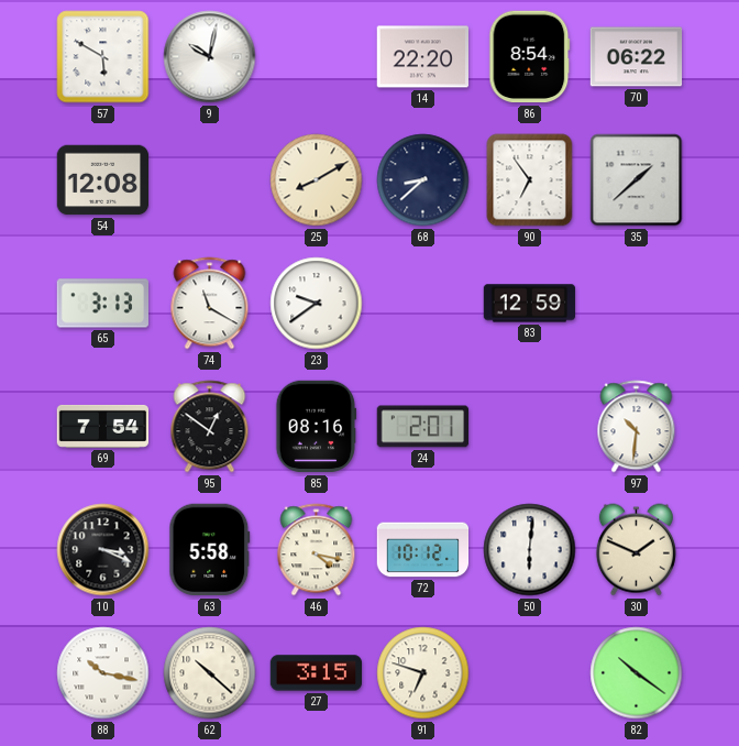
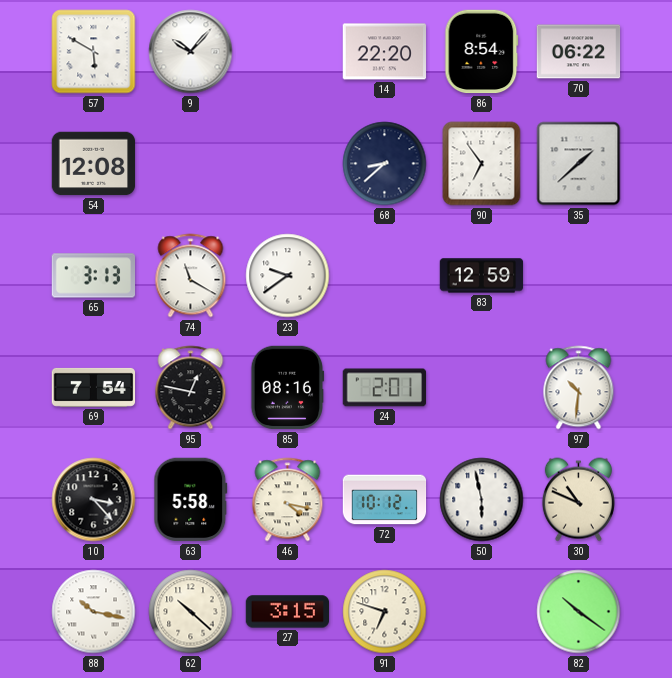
9: 10:02 -> 10:07 (191, 52)
25: 8:10 -> none (317, 180)
95: 12:51 -> 12:47 (191, 388)
10: 3:19 -> 3:23 (94, 500)
50: 6:01 -> 5:58 (482, 500)
30: 1:49 -> 10:49 (578, 500)
